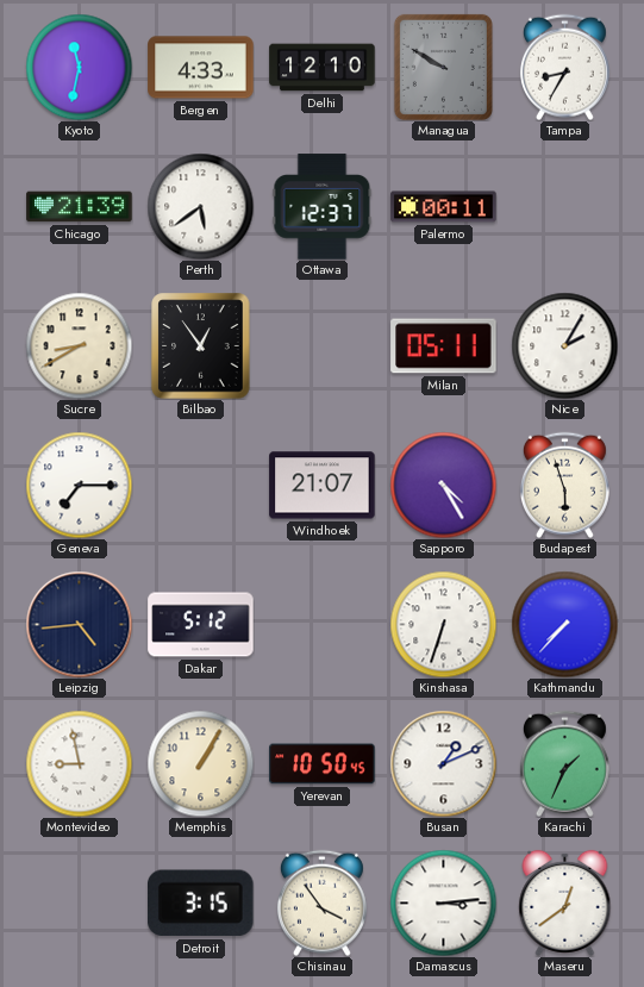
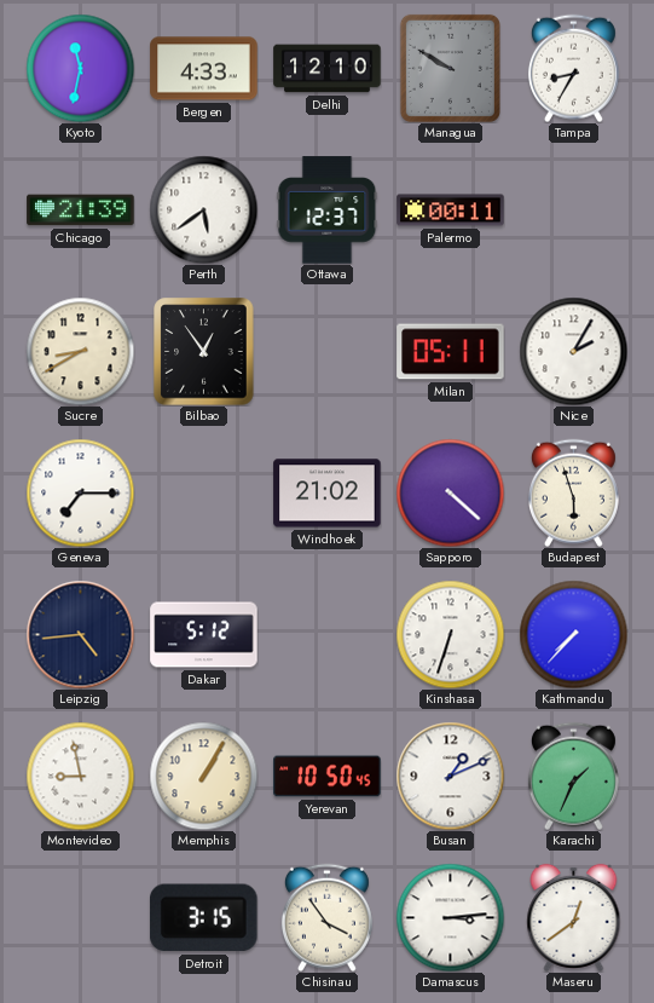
Windhoek: 21:07 -> 21:02 (328, 494)
Sapporo: 4:25 -> 4:22 (450, 492)
